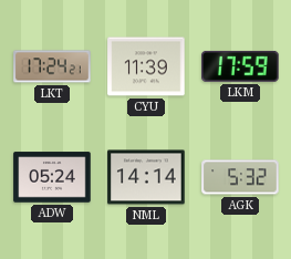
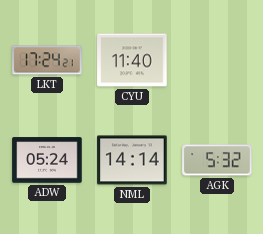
CYU: 11:39 -> 11:40 (132, 60)
LKM: 17:59 -> none (240, 66)
